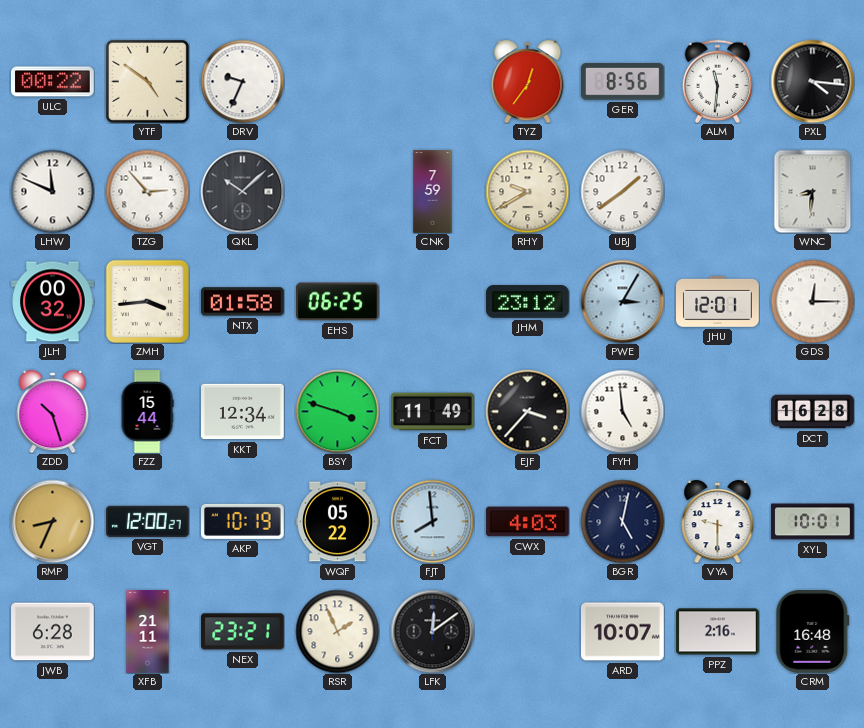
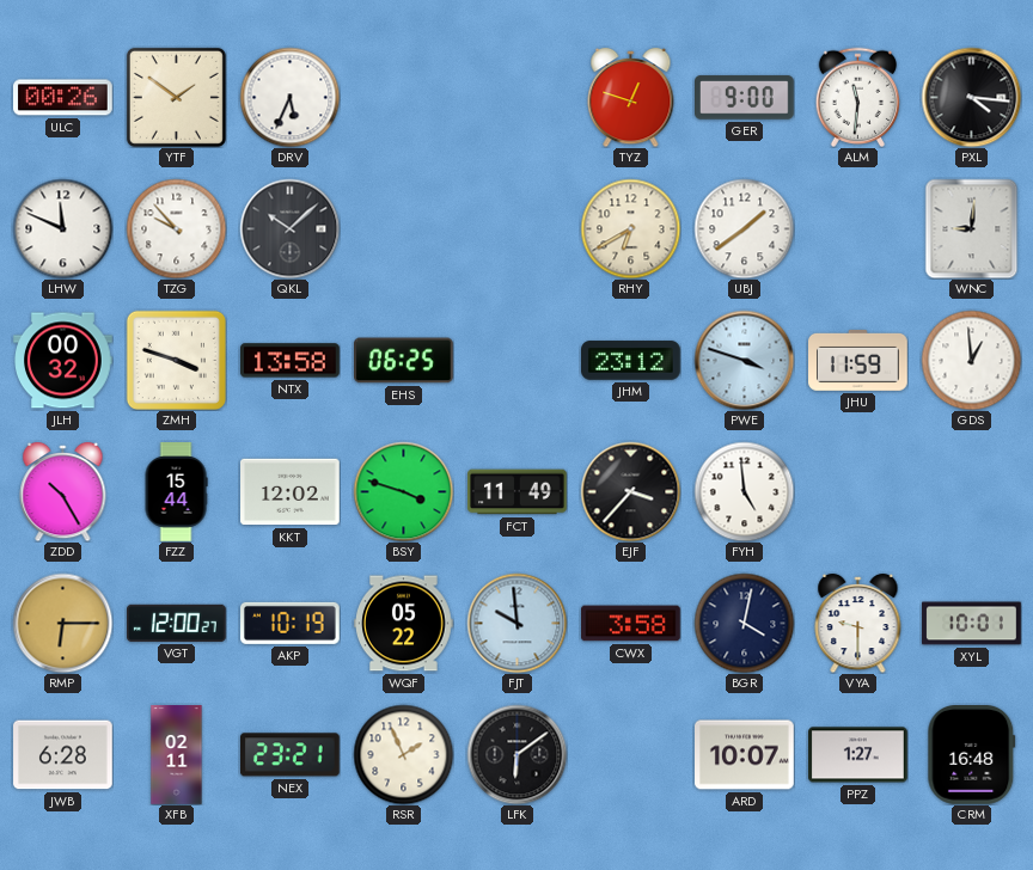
ULC: 00:22 -> 00:26 (63, 98)
YTF: 4:51 -> 1:51 (176, 97)
DRV: 9:34 -> 5:34 (289, 97)
TYZ: 12:36 -> 12:48 (631, 97)
GER: 8:56 -> 9:00 (745, 98)
TZG: 2:53 -> 9:53 (176, 228)
CNK: 7:59 -> none (433, 192)
RHY: 9:40 -> 6:40 (630, 228)
WNC: 8:31 -> 9:01 (972, 228)
ZMH: 3:44 -> 3:48 (176, 360)
NTX: 01:58 -> 13:58 (291, 361)
PWE: 3:05 -> 3:48 (744, 360)
JHU: 12:01 -> 11:59 (858, 360)
GDS: 12:15 -> 12:59 (971, 360)
ZDD: 10:27 -> 10:25 (63, 491)
KKT: 12:34 -> 12:02 (291, 492)
DCT: 16:28 -> none (813, 412)
RMP: 8:34 -> 6:15 (62, 623)
FJT: 7:59 -> 9:59 (516, 623)
CWX: 4:03 -> 3:58 (631, 624)
BGR: 5:02 -> 4:02 (744, 623)
XFB: 21:11 -> 02:11 (177, 755)
LFK: 12:09 -> 6:09 (516, 754)
PPZ: 2:16 -> 1:27 (858, 755)
